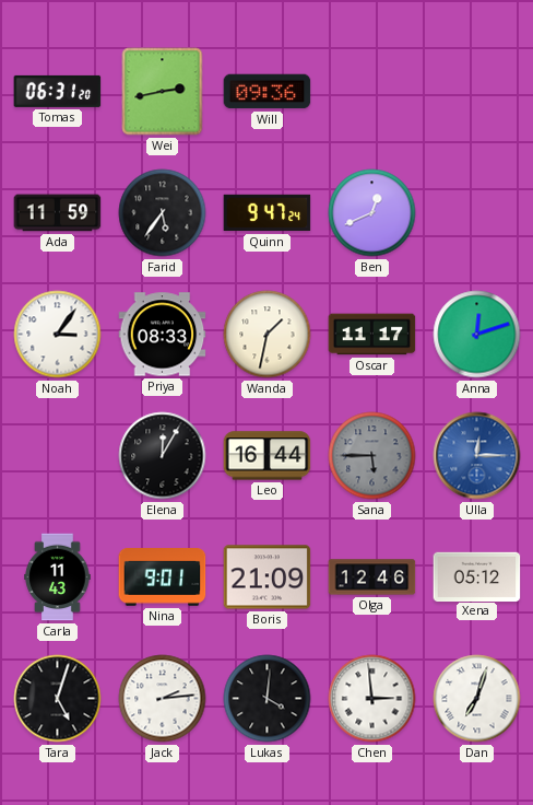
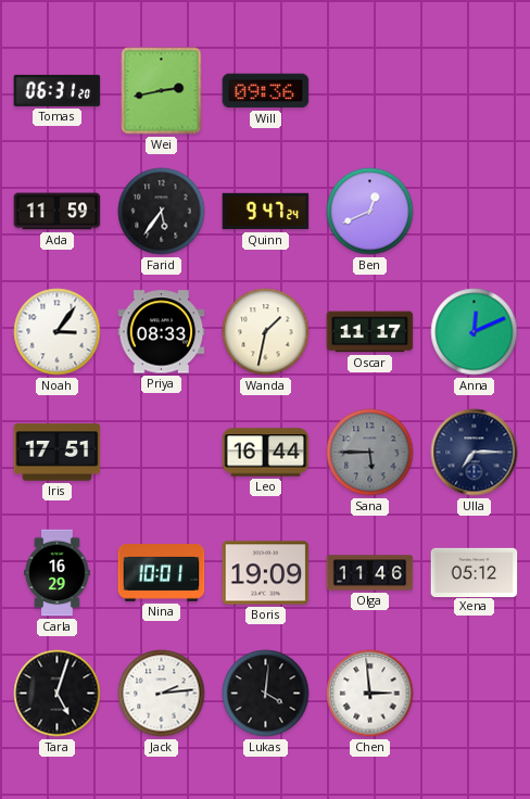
Anna: 12:12 -> 12:11 (475, 332)
Iris: none -> 17:51 (58, 453)
Elena: 12:05 -> none (163, 456)
Ulla: 12:15 -> 7:15 (475, 453)
Ulla dial: blue -> navy (475, 453)
Carla: 11:43 -> 16:29 (58, 573)
Nina: 9:01 -> 10:01 (162, 573)
Boris: 21:09 -> 19:09 (266, 573)
Olga: 12:46 -> 11:46 (370, 573)
Dan: 7:03 -> none (477, 699)
